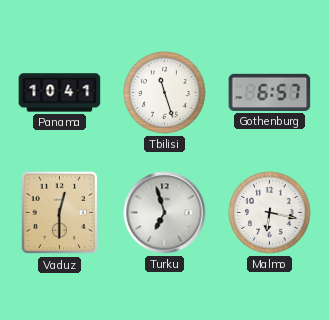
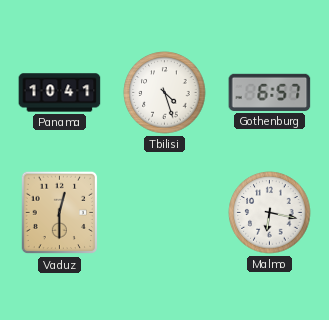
Tbilisi: 11:27 -> 4:27 (165, 93)
Turku: 6:57 -> none (165, 213)
